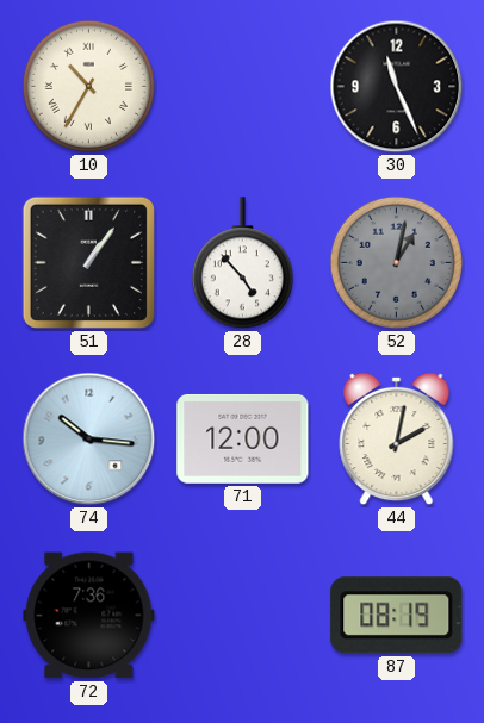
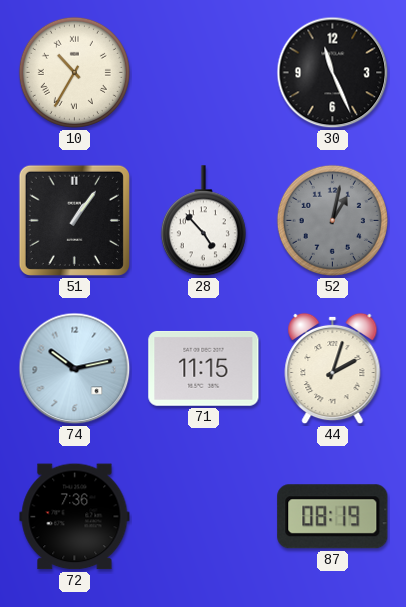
74: 10:16 -> 10:13 (75, 369)
71: 12:00 -> 11:15 (204, 368)
44: 2:02 -> 2:03 (333, 369)
